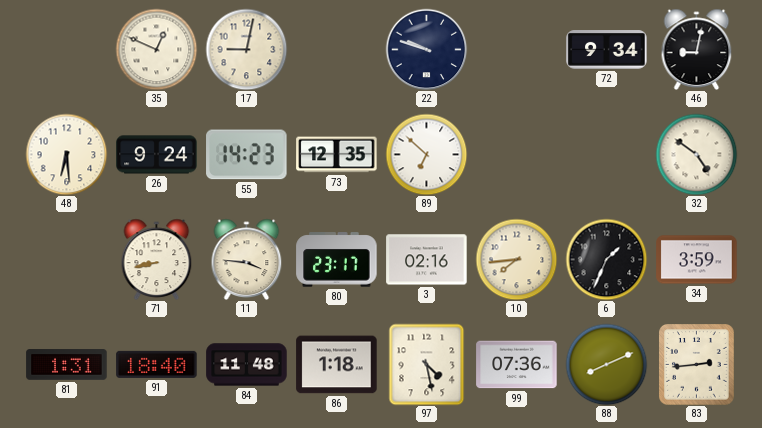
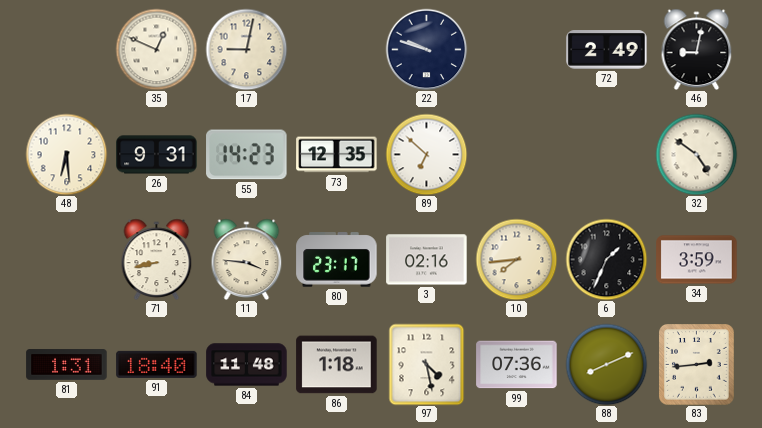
72: 9:34 -> 2:49 (607, 50)
26: 9:24 -> 9:31 (157, 155)
